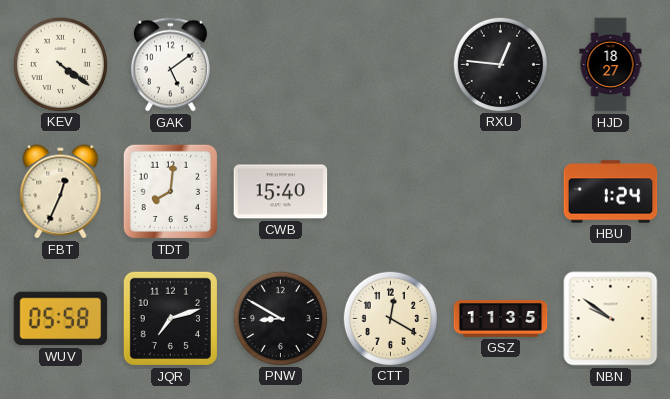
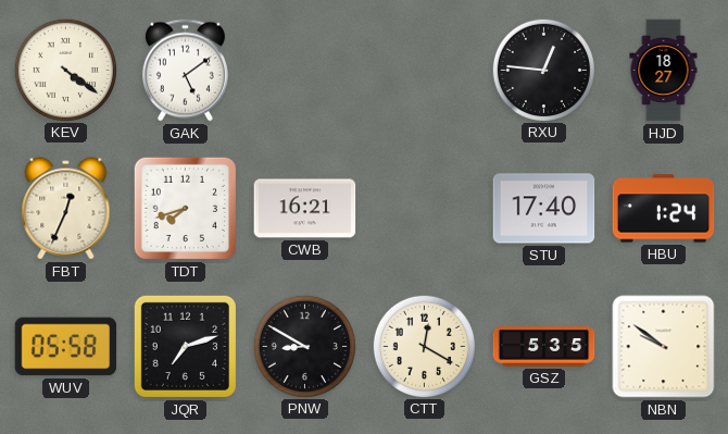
TDT: 8:01 -> 7:42 (185, 208)
CWB: 15:40 -> 16:21 (305, 209)
STU: none -> 17:40 (544, 209)
GSZ: 11:35 -> 5:35 (544, 347)
